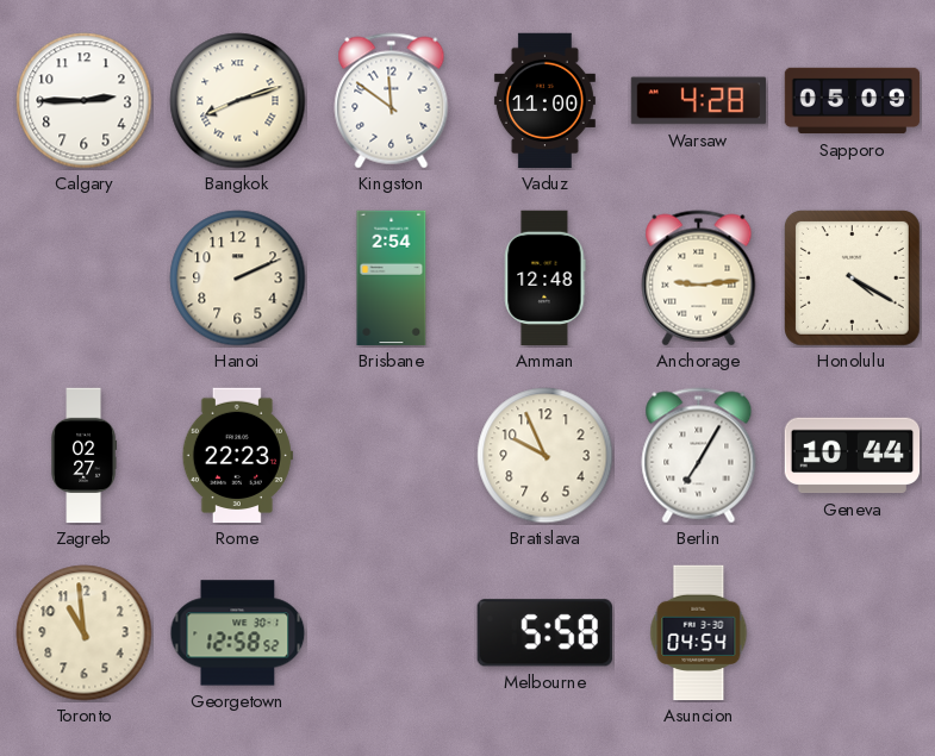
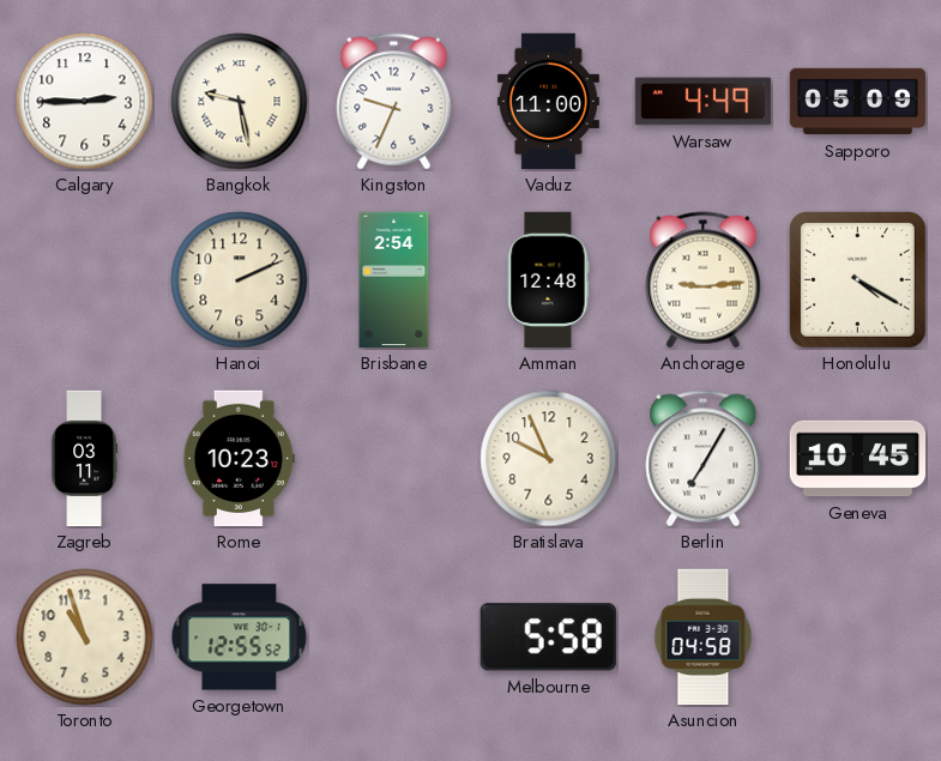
Bangkok: 8:12 -> 9:28 (240, 102)
Kingston: 11:51 -> 9:34 (394, 102)
Warsaw: 4:28 -> 4:49 (704, 102)
Zagreb: 02:27 -> 03:11 (85, 459)
Rome: 22:23 -> 10:23 (239, 459)
Geneva: 10:44 -> 10:45 (858, 459)
Toronto: 10:59 -> 10:57 (85, 638)
Georgetown: 12:58 -> 12:55 (240, 638)
Asuncion: 04:54 -> 04:58 (704, 638)
